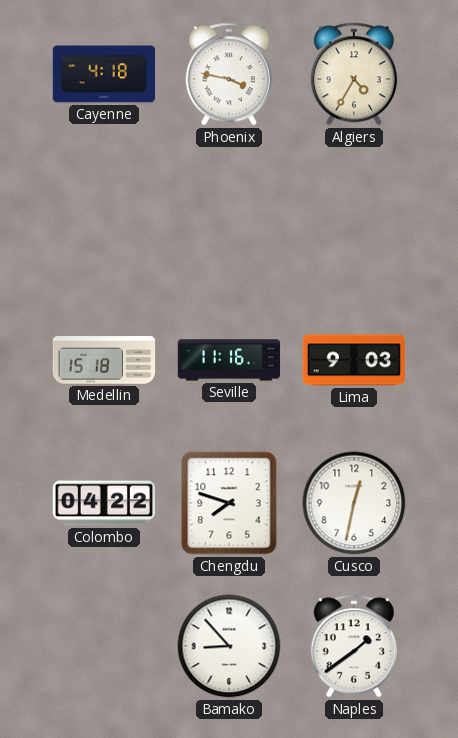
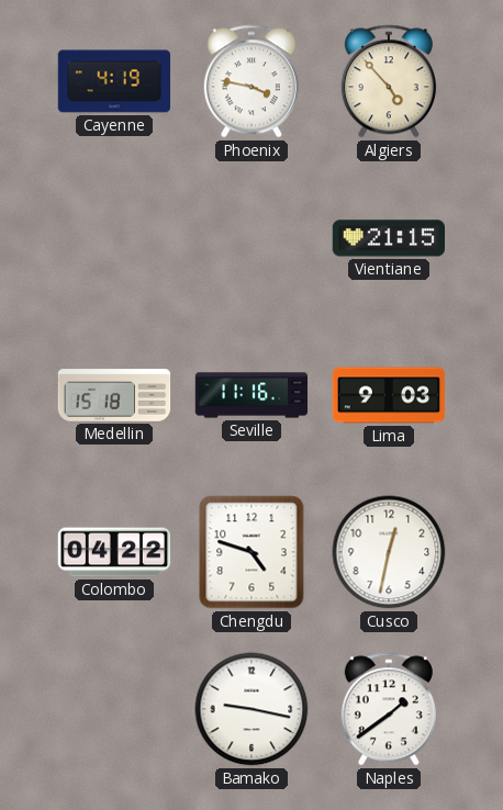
Cayenne: 4:18 -> 4:19 (114, 81)
Algiers: 4:35 -> 4:53 (389, 81)
Vientiane: none -> 21:15 (389, 238)
Chengdu: 7:48 -> 4:48 (251, 552)
Bamako: 8:53 -> 9:17 (251, 709)
